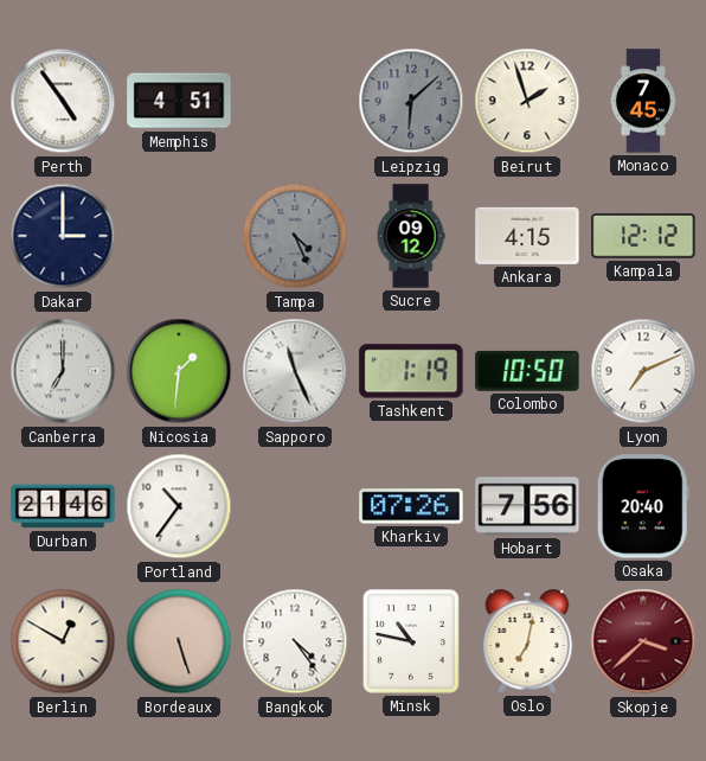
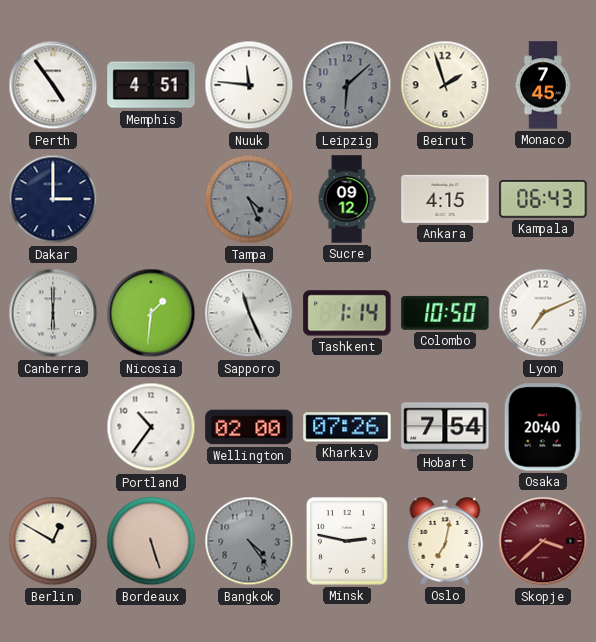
Nuuk: none -> 11:46 (249, 85)
Kampala: 12:12 -> 06:43 (543, 200)
Canberra: 7:00 -> 6:00 (53, 313)
Tashkent: 1:19 -> 1:14 (347, 313)
Durban: 21:46 -> none (63, 506)
Wellington: none -> 02:00 (249, 427)
Hobart: 7:56 -> 7:54 (445, 427)
Bangkok dial: white -> grey (249, 541)
Minsk: 10:47 -> 2:47 (347, 541)
